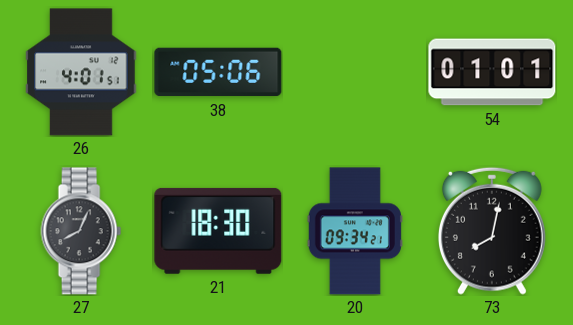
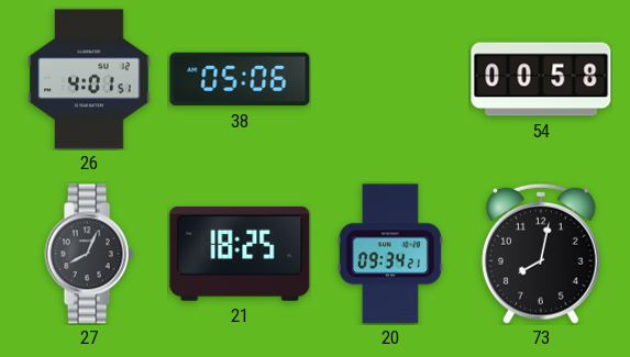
54: 01:01 -> 00:58 (541, 79)
21: 18:30 -> 18:25 (240, 254)
